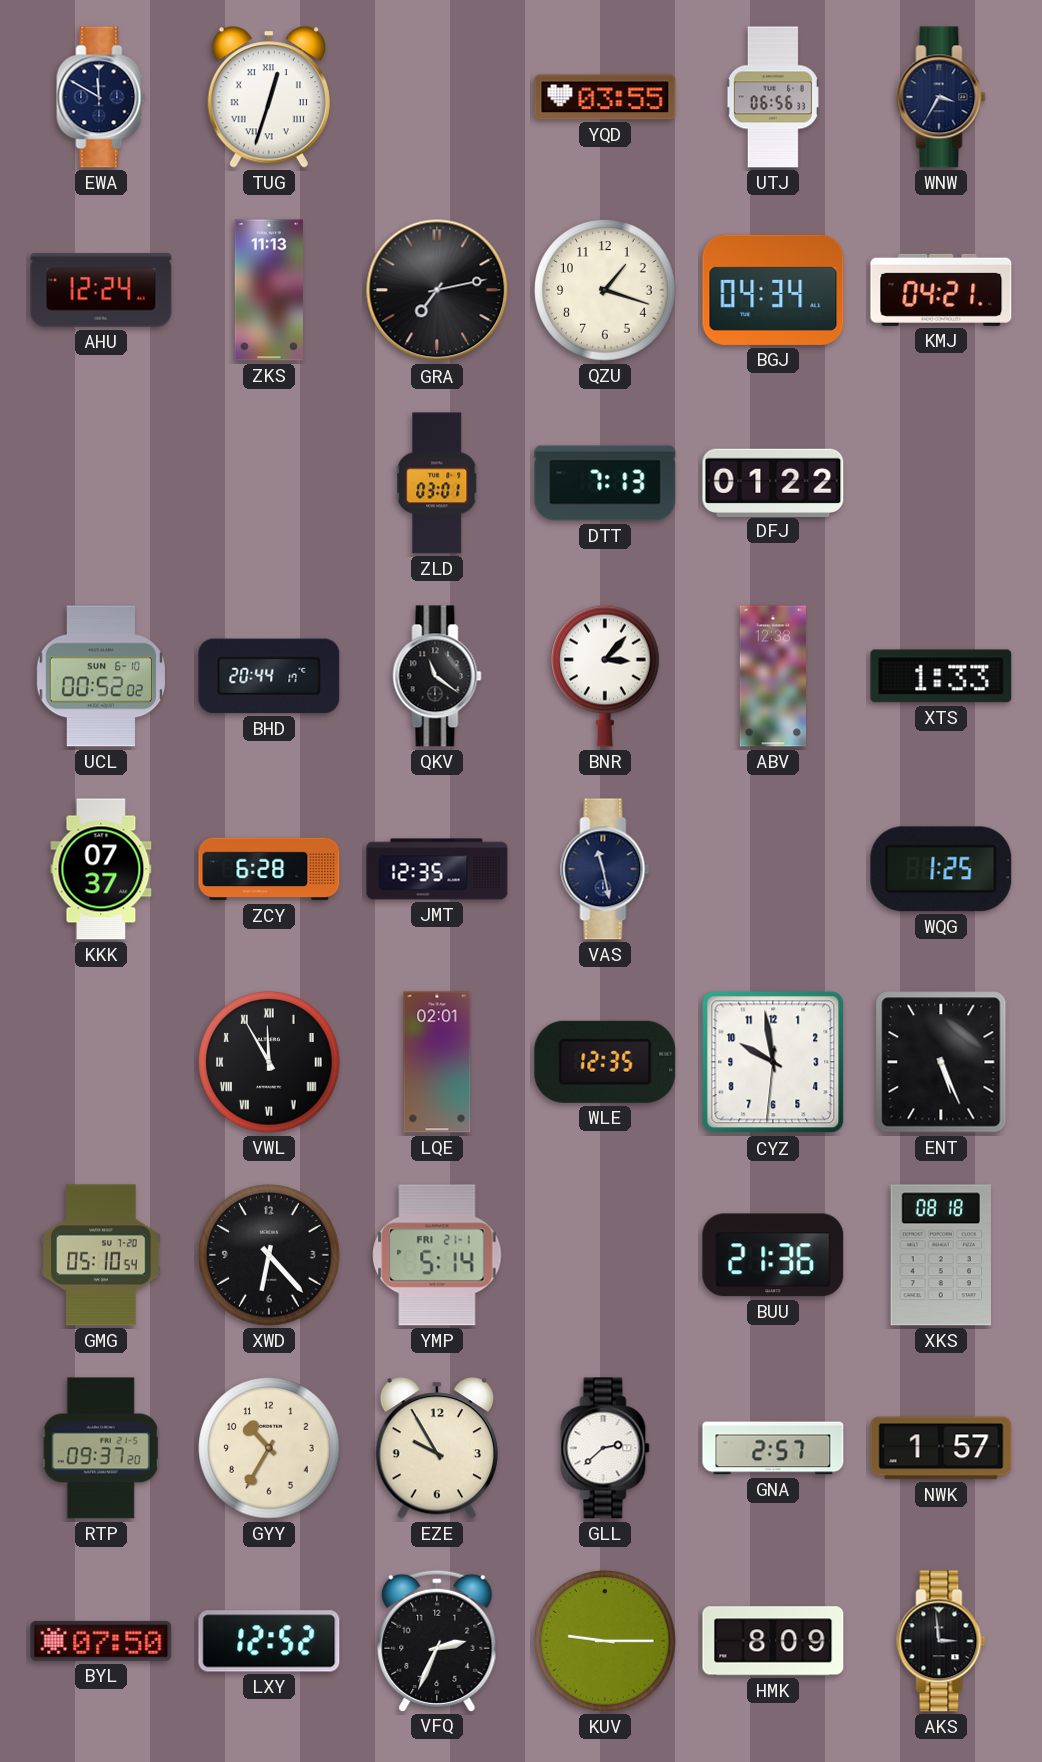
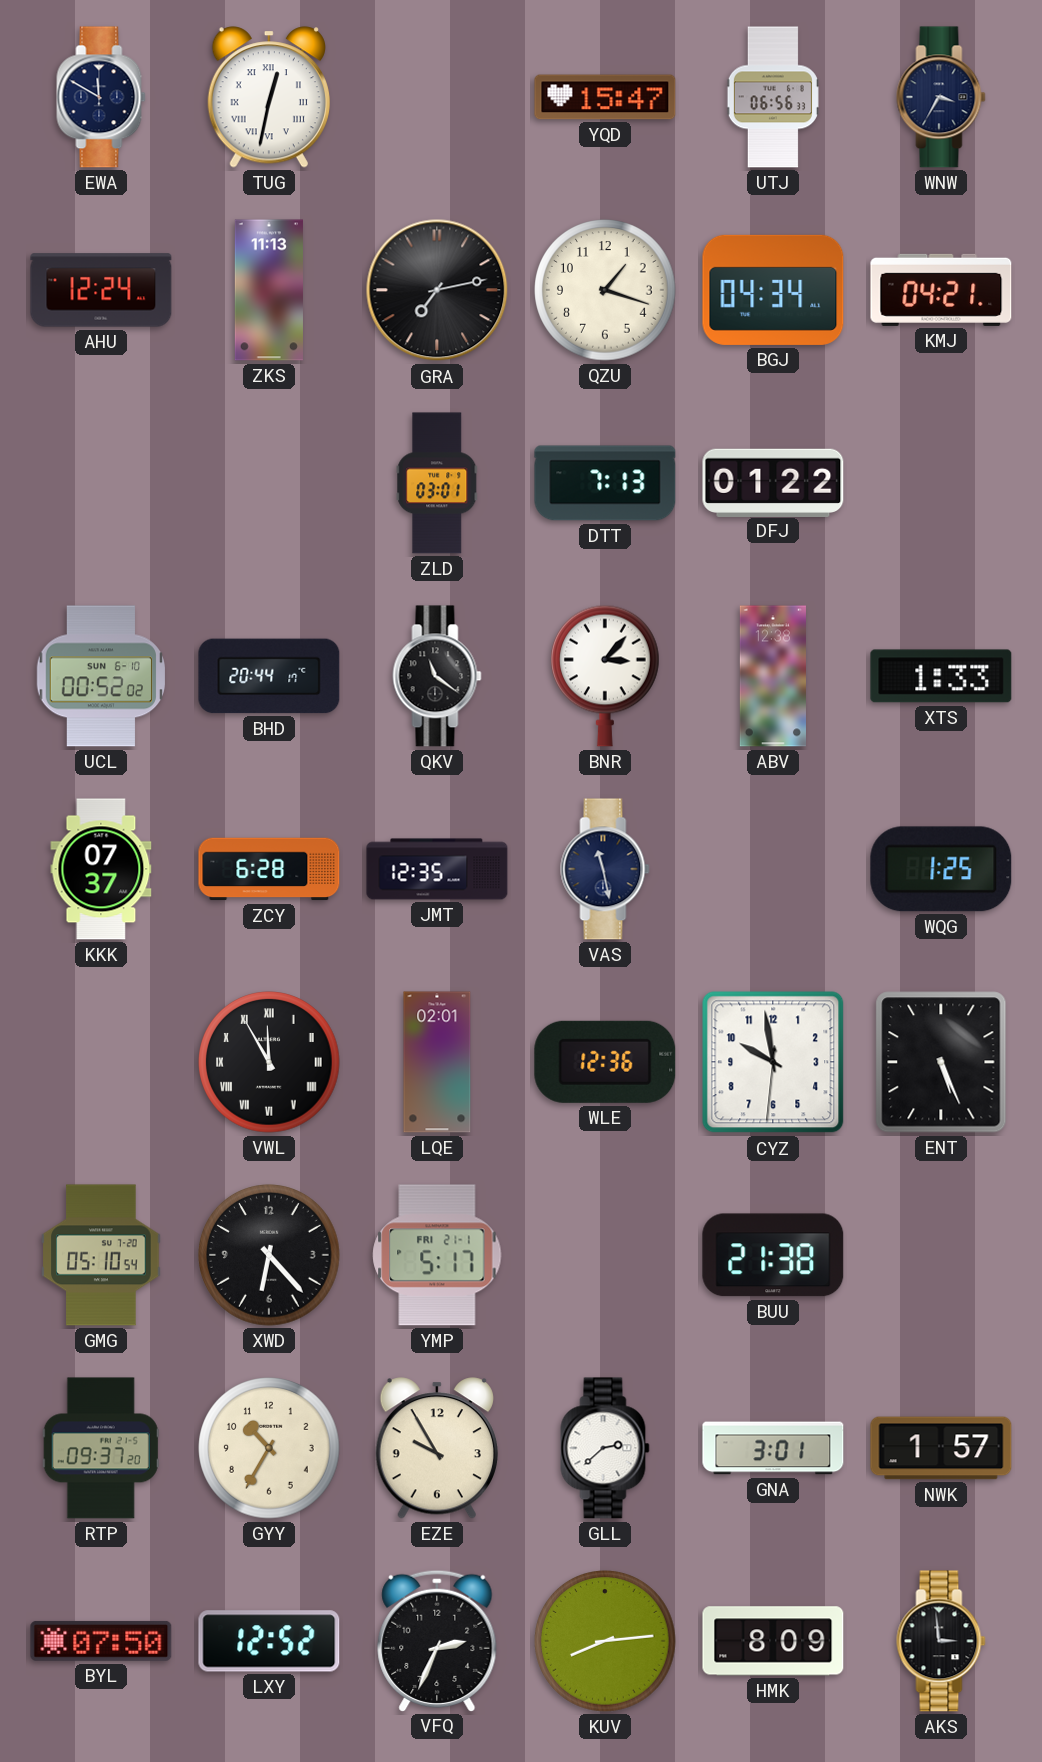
TUG: 12:33 -> 12:32 (269, 97)
YQD: 03:55 -> 15:47 (605, 97)
WLE: 12:35 -> 12:36 (605, 1062)
YMP: 5:14 -> 5:17 (437, 1255)
BUU: 21:36 -> 21:38 (773, 1255)
XKS: 08:18 -> none (941, 1255)
GNA: 2:57 -> 3:01 (773, 1448)
KUV: 9:15 -> 8:14 (605, 1641)
